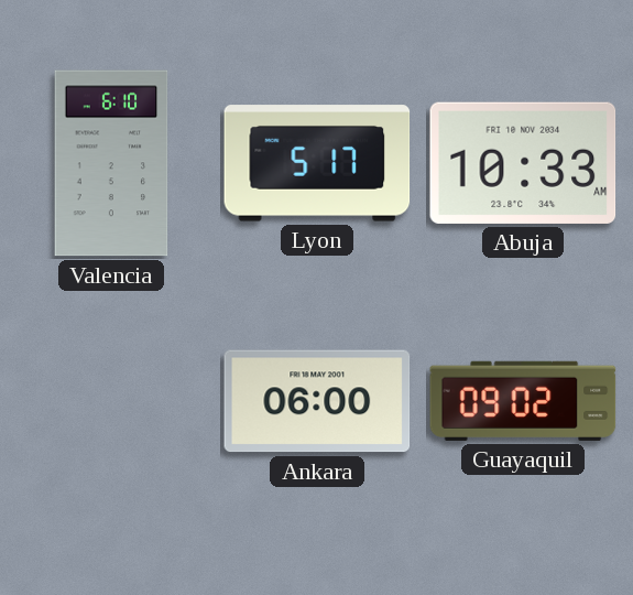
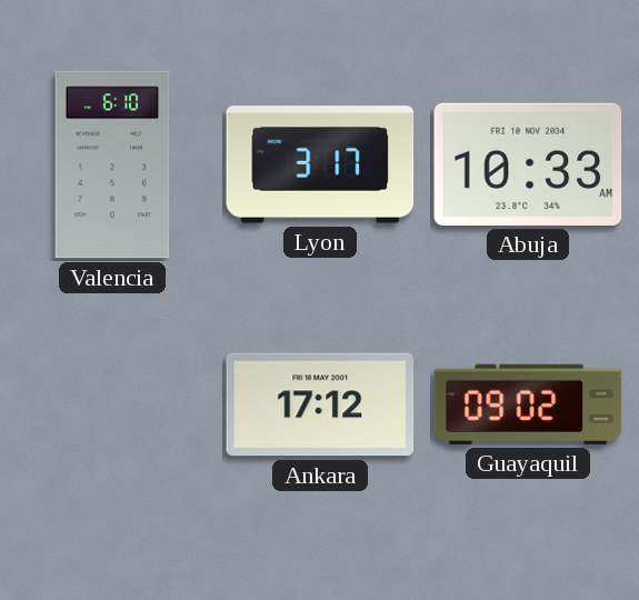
Lyon: 5:17 -> 3:17 (320, 164)
Ankara: 06:00 -> 17:12 (320, 404)
